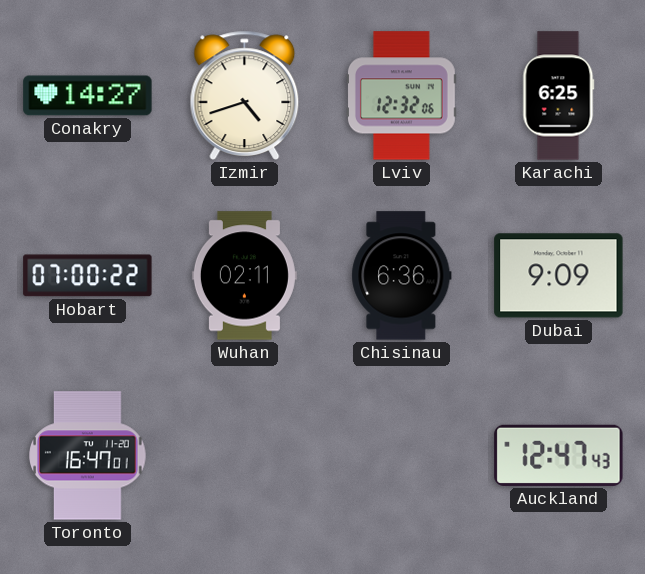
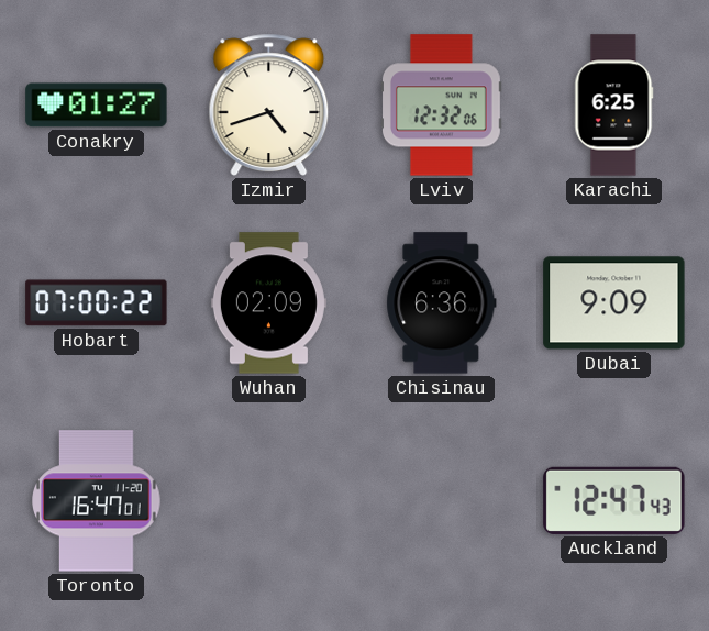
Conakry: 14:27 -> 01:27 (97, 106)
Wuhan: 02:11 -> 02:09 (268, 303)
